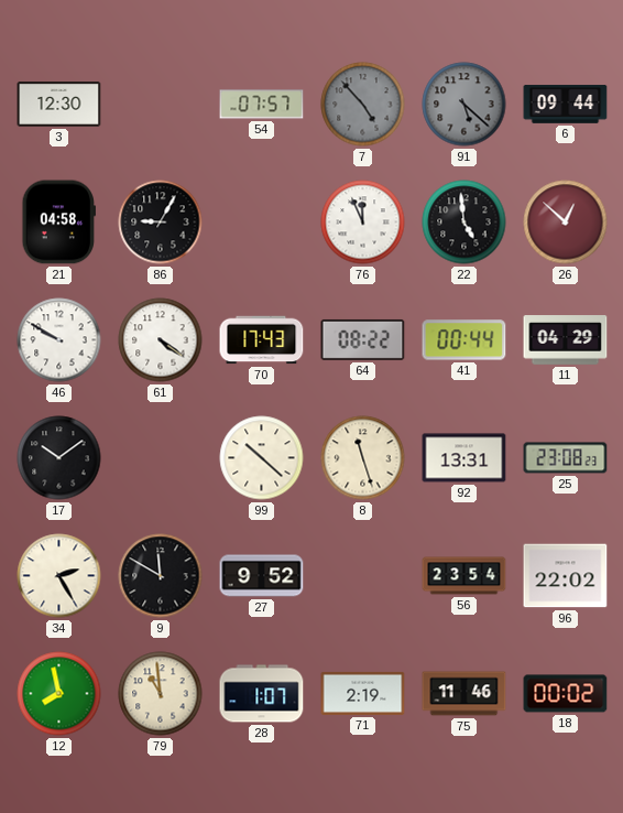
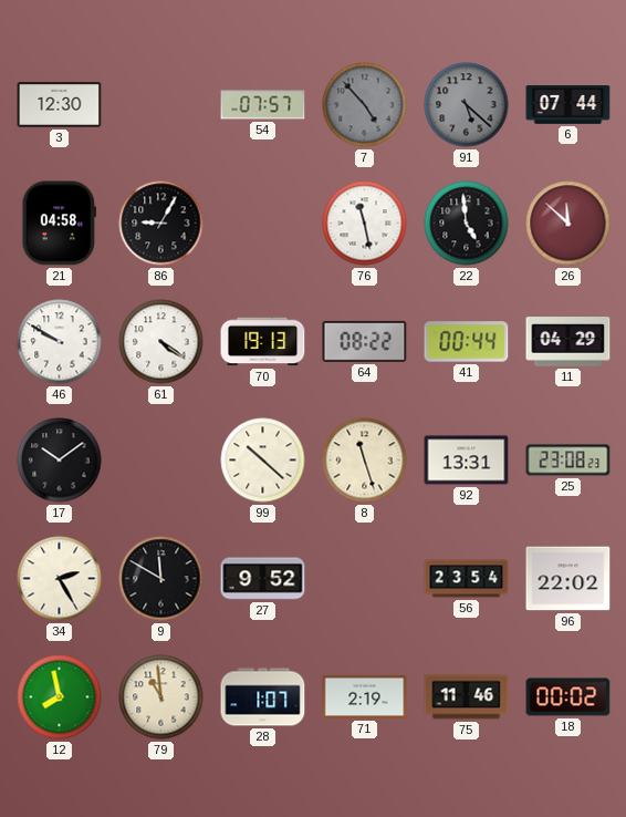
6: 09:44 -> 07:44 (568, 105)
76: 11:56 -> 11:28 (365, 224)
26: 12:52 -> 11:52 (568, 224)
70: 17:43 -> 19:13 (263, 342)
